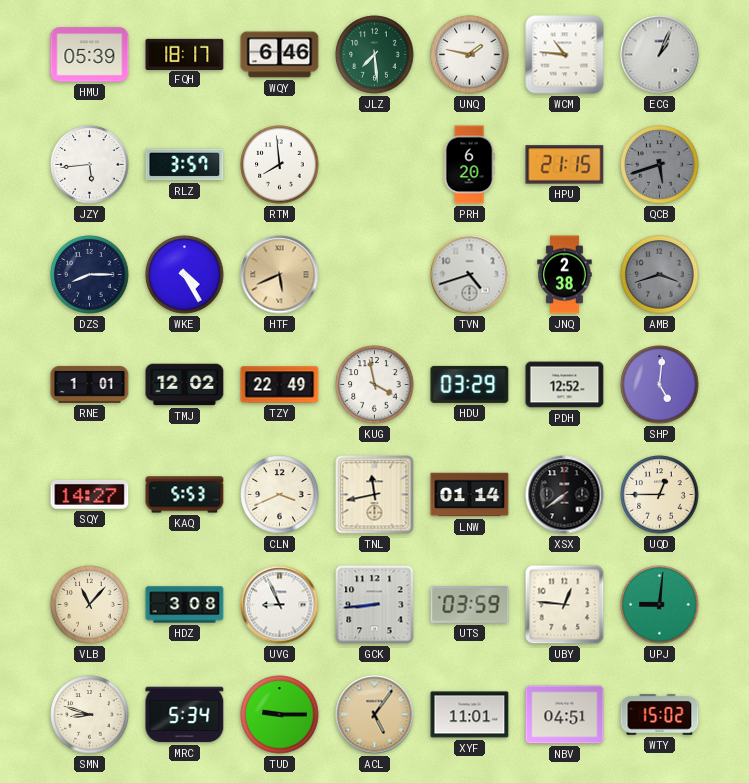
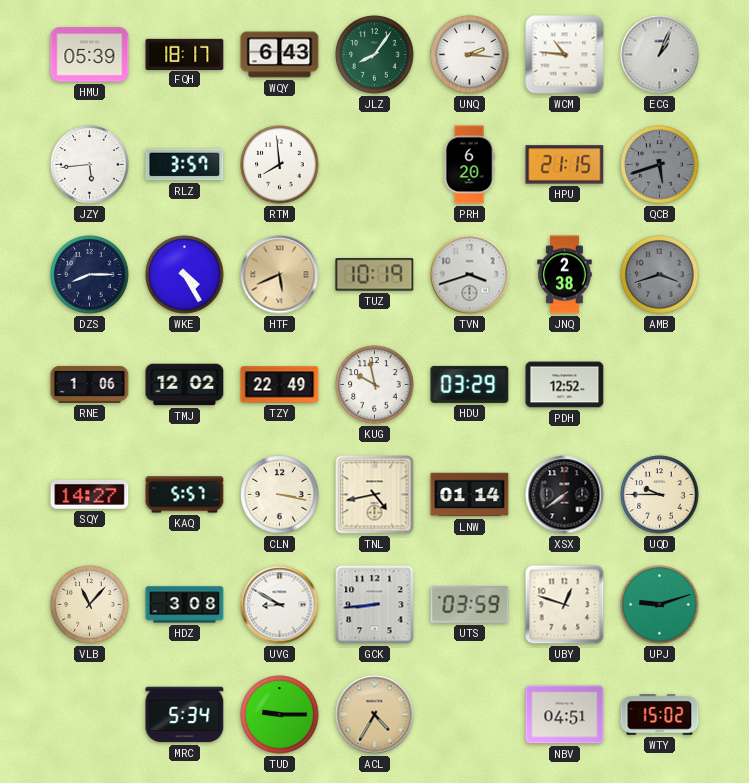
WQY: 6:46 -> 6:43 (280, 55)
JLZ: 7:29 -> 8:06 (375, 55)
UNQ: 1:47 -> 2:16 (470, 55)
TUZ: none -> 10:19 (375, 275)
TVN: 4:42 -> 3:42 (470, 275)
RNE: 1:01 -> 1:06 (90, 384)
KUG: 3:58 -> 9:58 (375, 385)
SHP: 5:01 -> none (660, 385)
KAQ: 5:53 -> 5:57 (185, 495)
CLN: 3:41 -> 3:17 (280, 495)
TNL: 11:43 -> 4:43 (375, 495)
UQD: 12:45 -> 9:45 (660, 495)
UVG: 8:56 -> 8:50 (280, 605)
UBY: 12:46 -> 12:48 (565, 605)
UPJ: 9:01 -> 9:12 (660, 605)
SMN: 8:48 -> none (90, 715)
ACL: 5:06 -> 4:35 (375, 715)
XYF: 11:01 -> none (470, 715)
